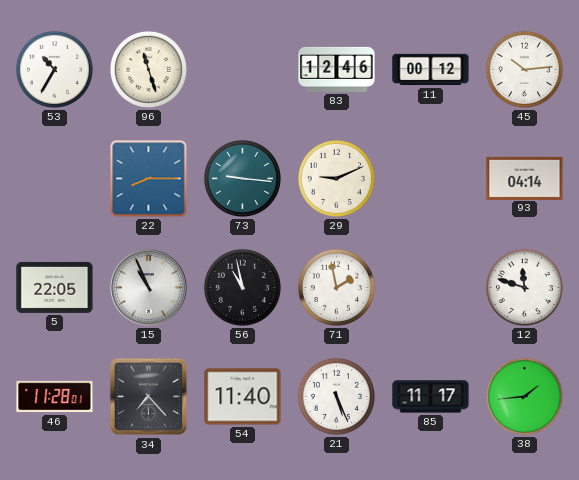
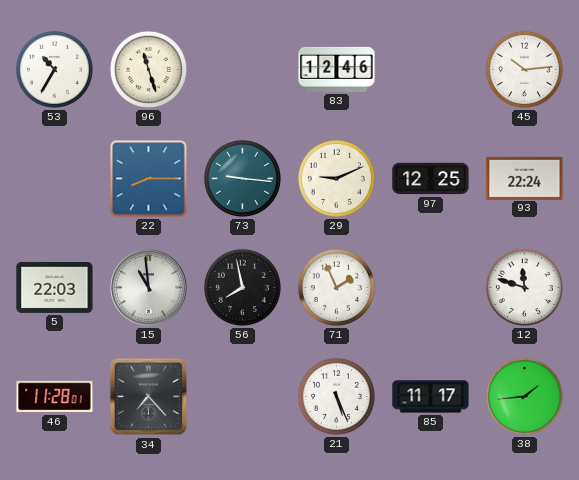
11: 00:12 -> none (431, 70)
97: none -> 12:25 (431, 179)
93: 04:14 -> 22:24 (525, 178)
5: 22:05 -> 22:03 (55, 287)
15: 10:56 -> 10:59 (149, 288)
56: 10:58 -> 7:58 (242, 287)
71: 1:58 -> 1:56 (336, 287)
54: 11:40 -> none (243, 397)
